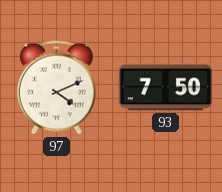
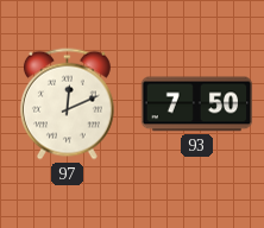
97: 4:11 -> 12:11 (67, 104)
